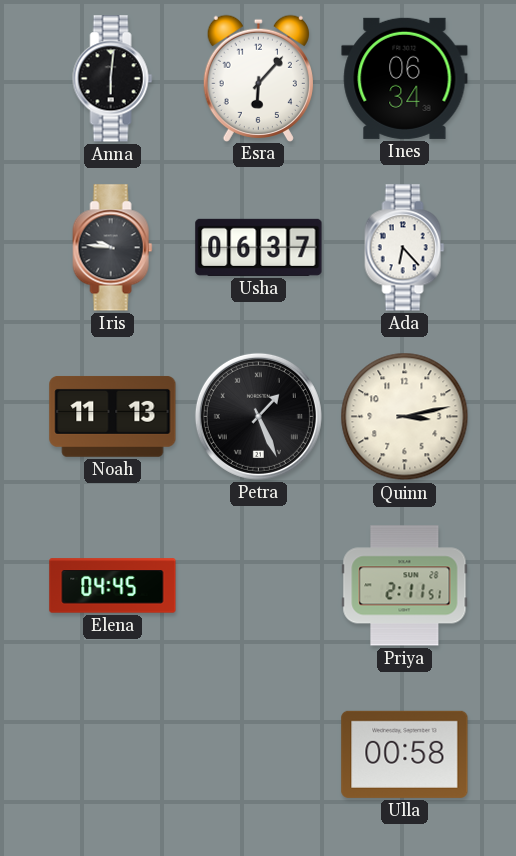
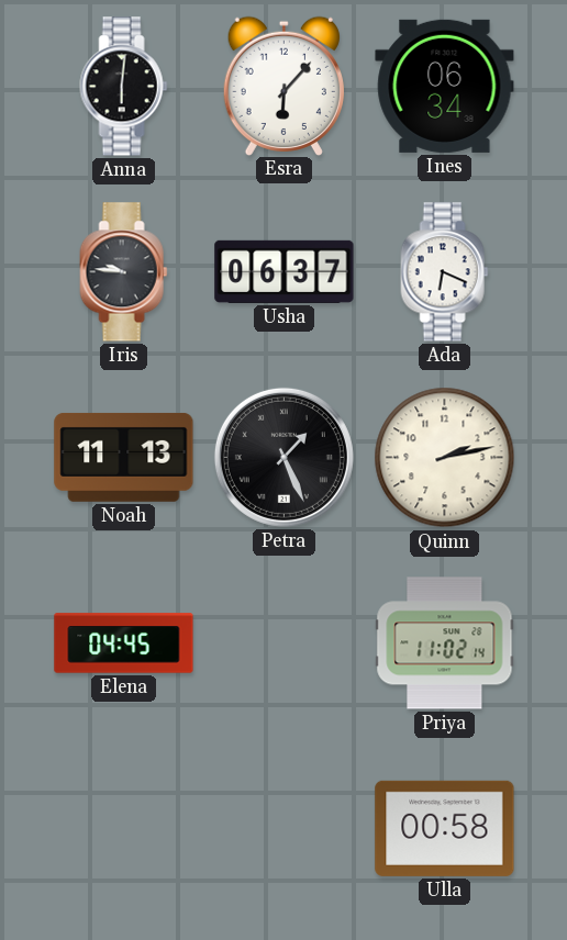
Ada: 6:23 -> 6:19 (445, 272)
Quinn: 3:13 -> 2:13 (445, 458)
Priya: 2:11 -> 11:02 (445, 644)
